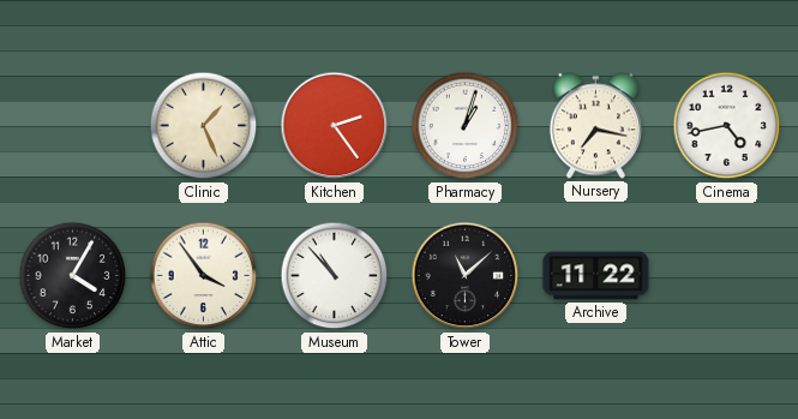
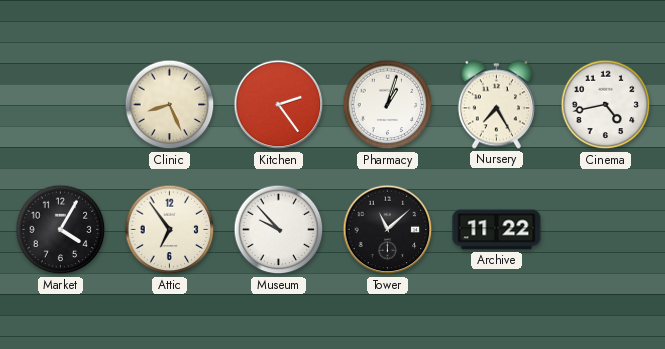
Clinic: 1:26 -> 8:26 (170, 105)
Nursery: 7:17 -> 7:25 (496, 105)
Attic: 3:54 -> 6:54 (170, 230)
Museum: 10:53 -> 9:53 (279, 230)
